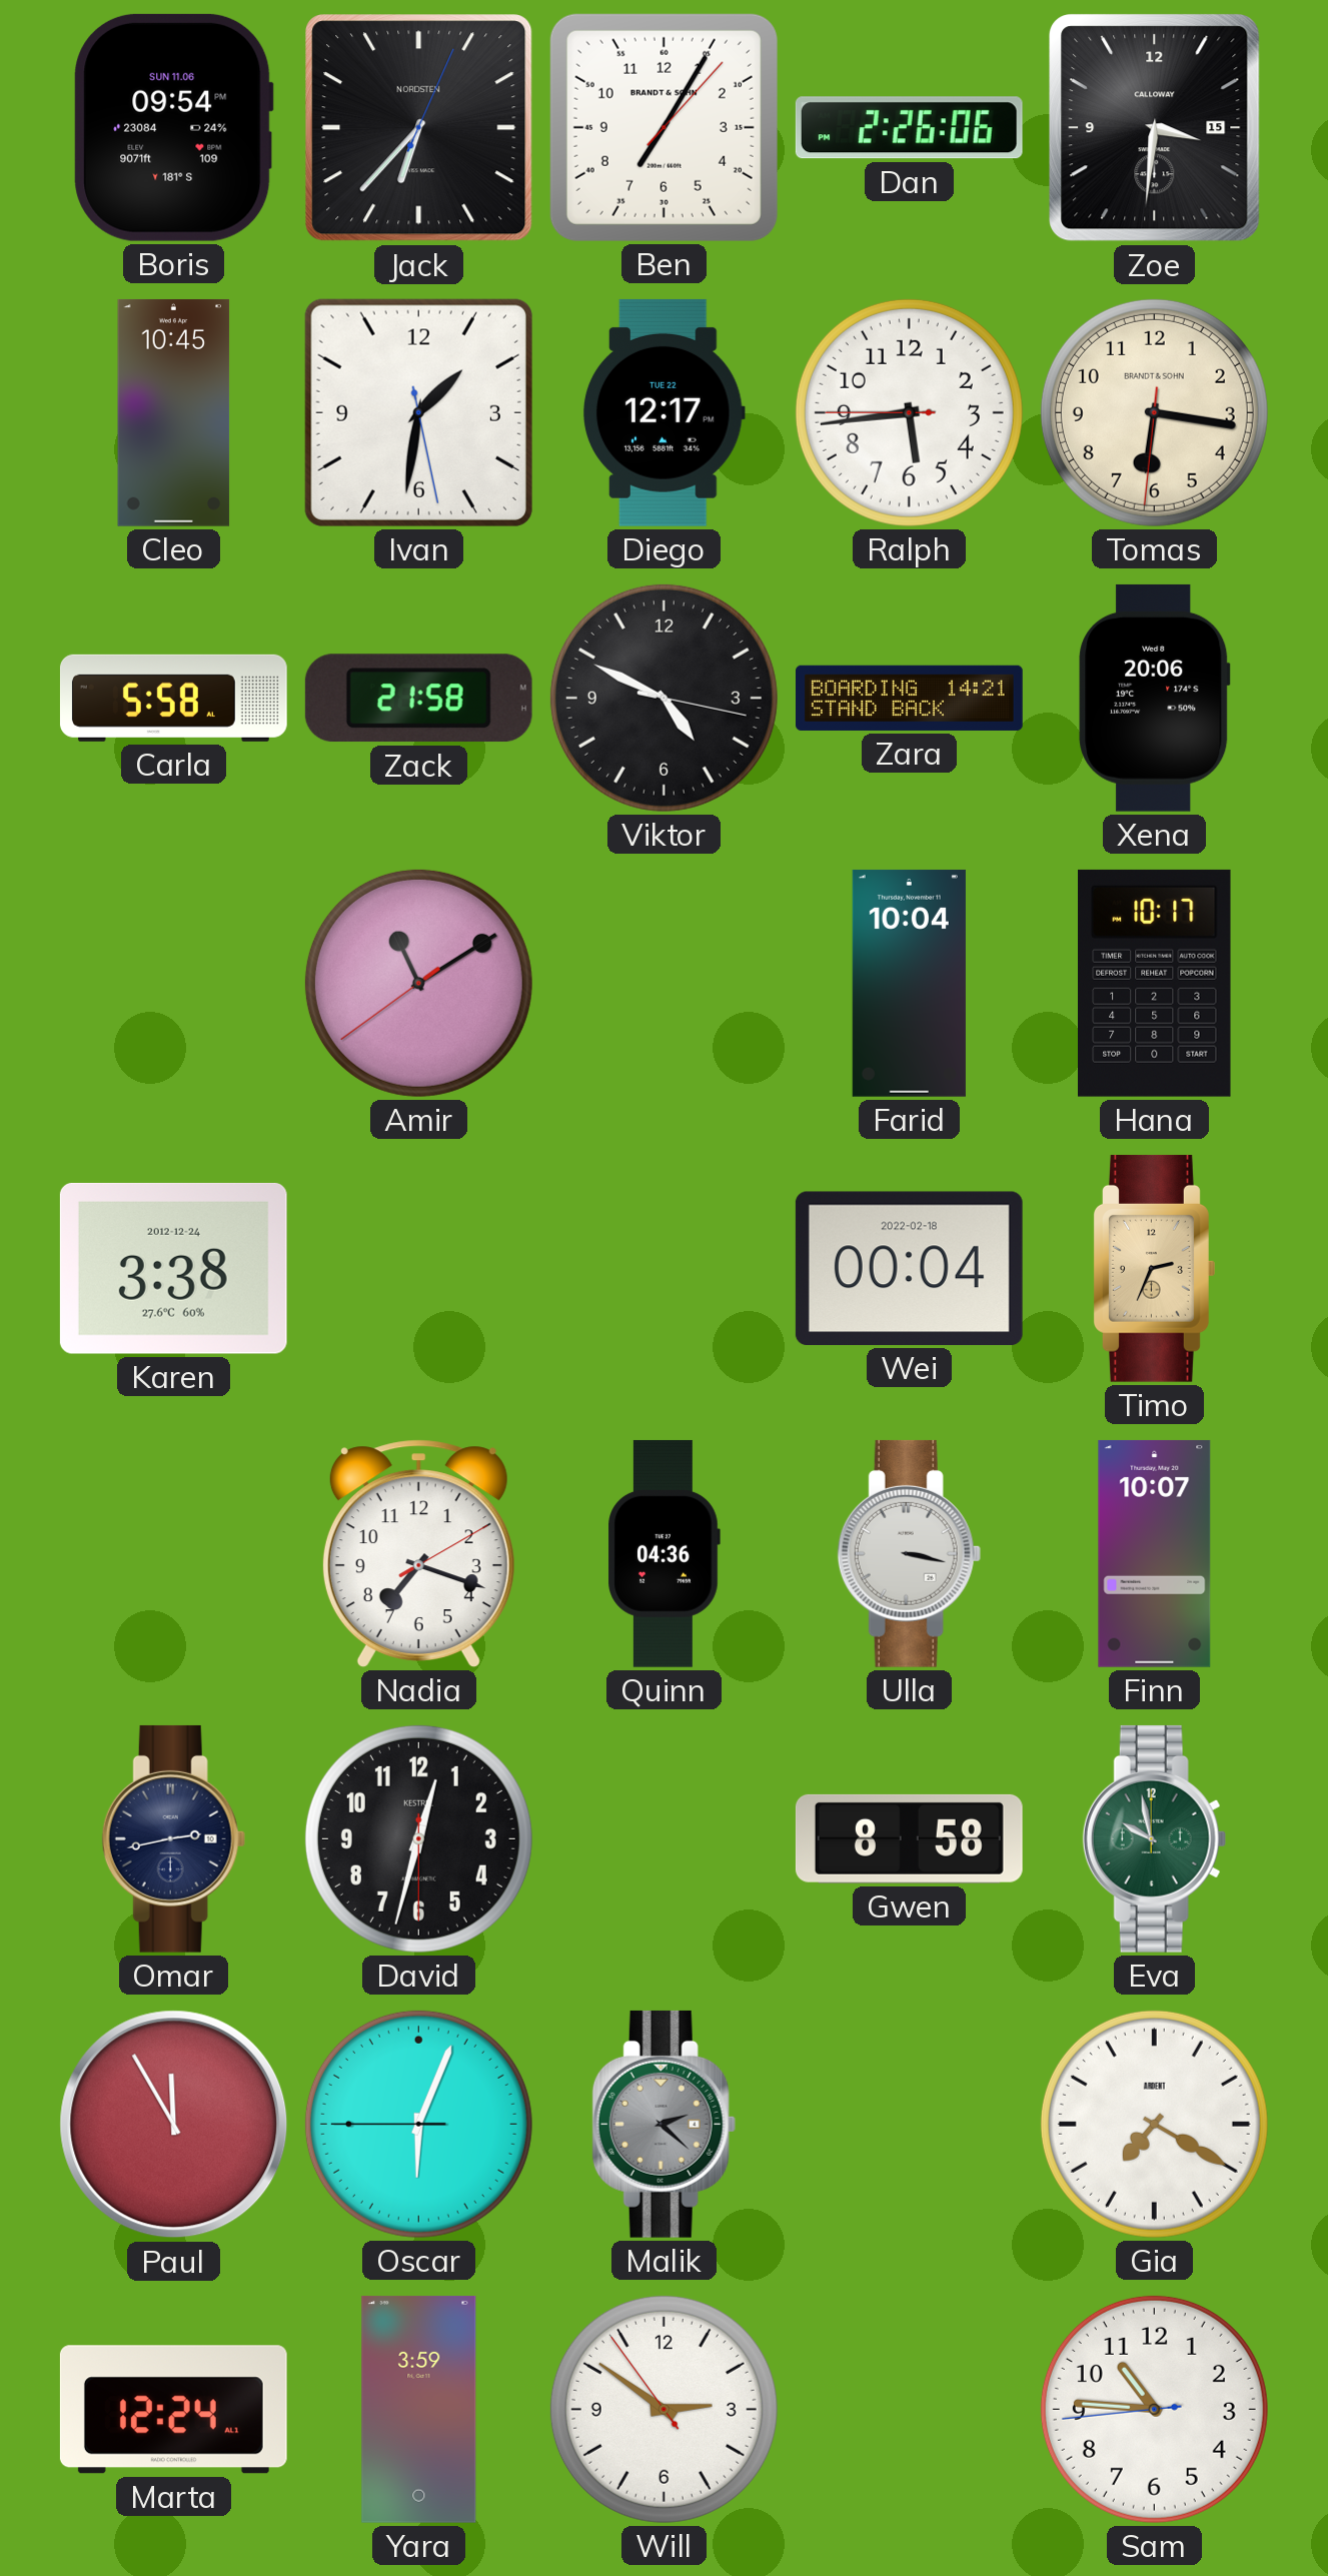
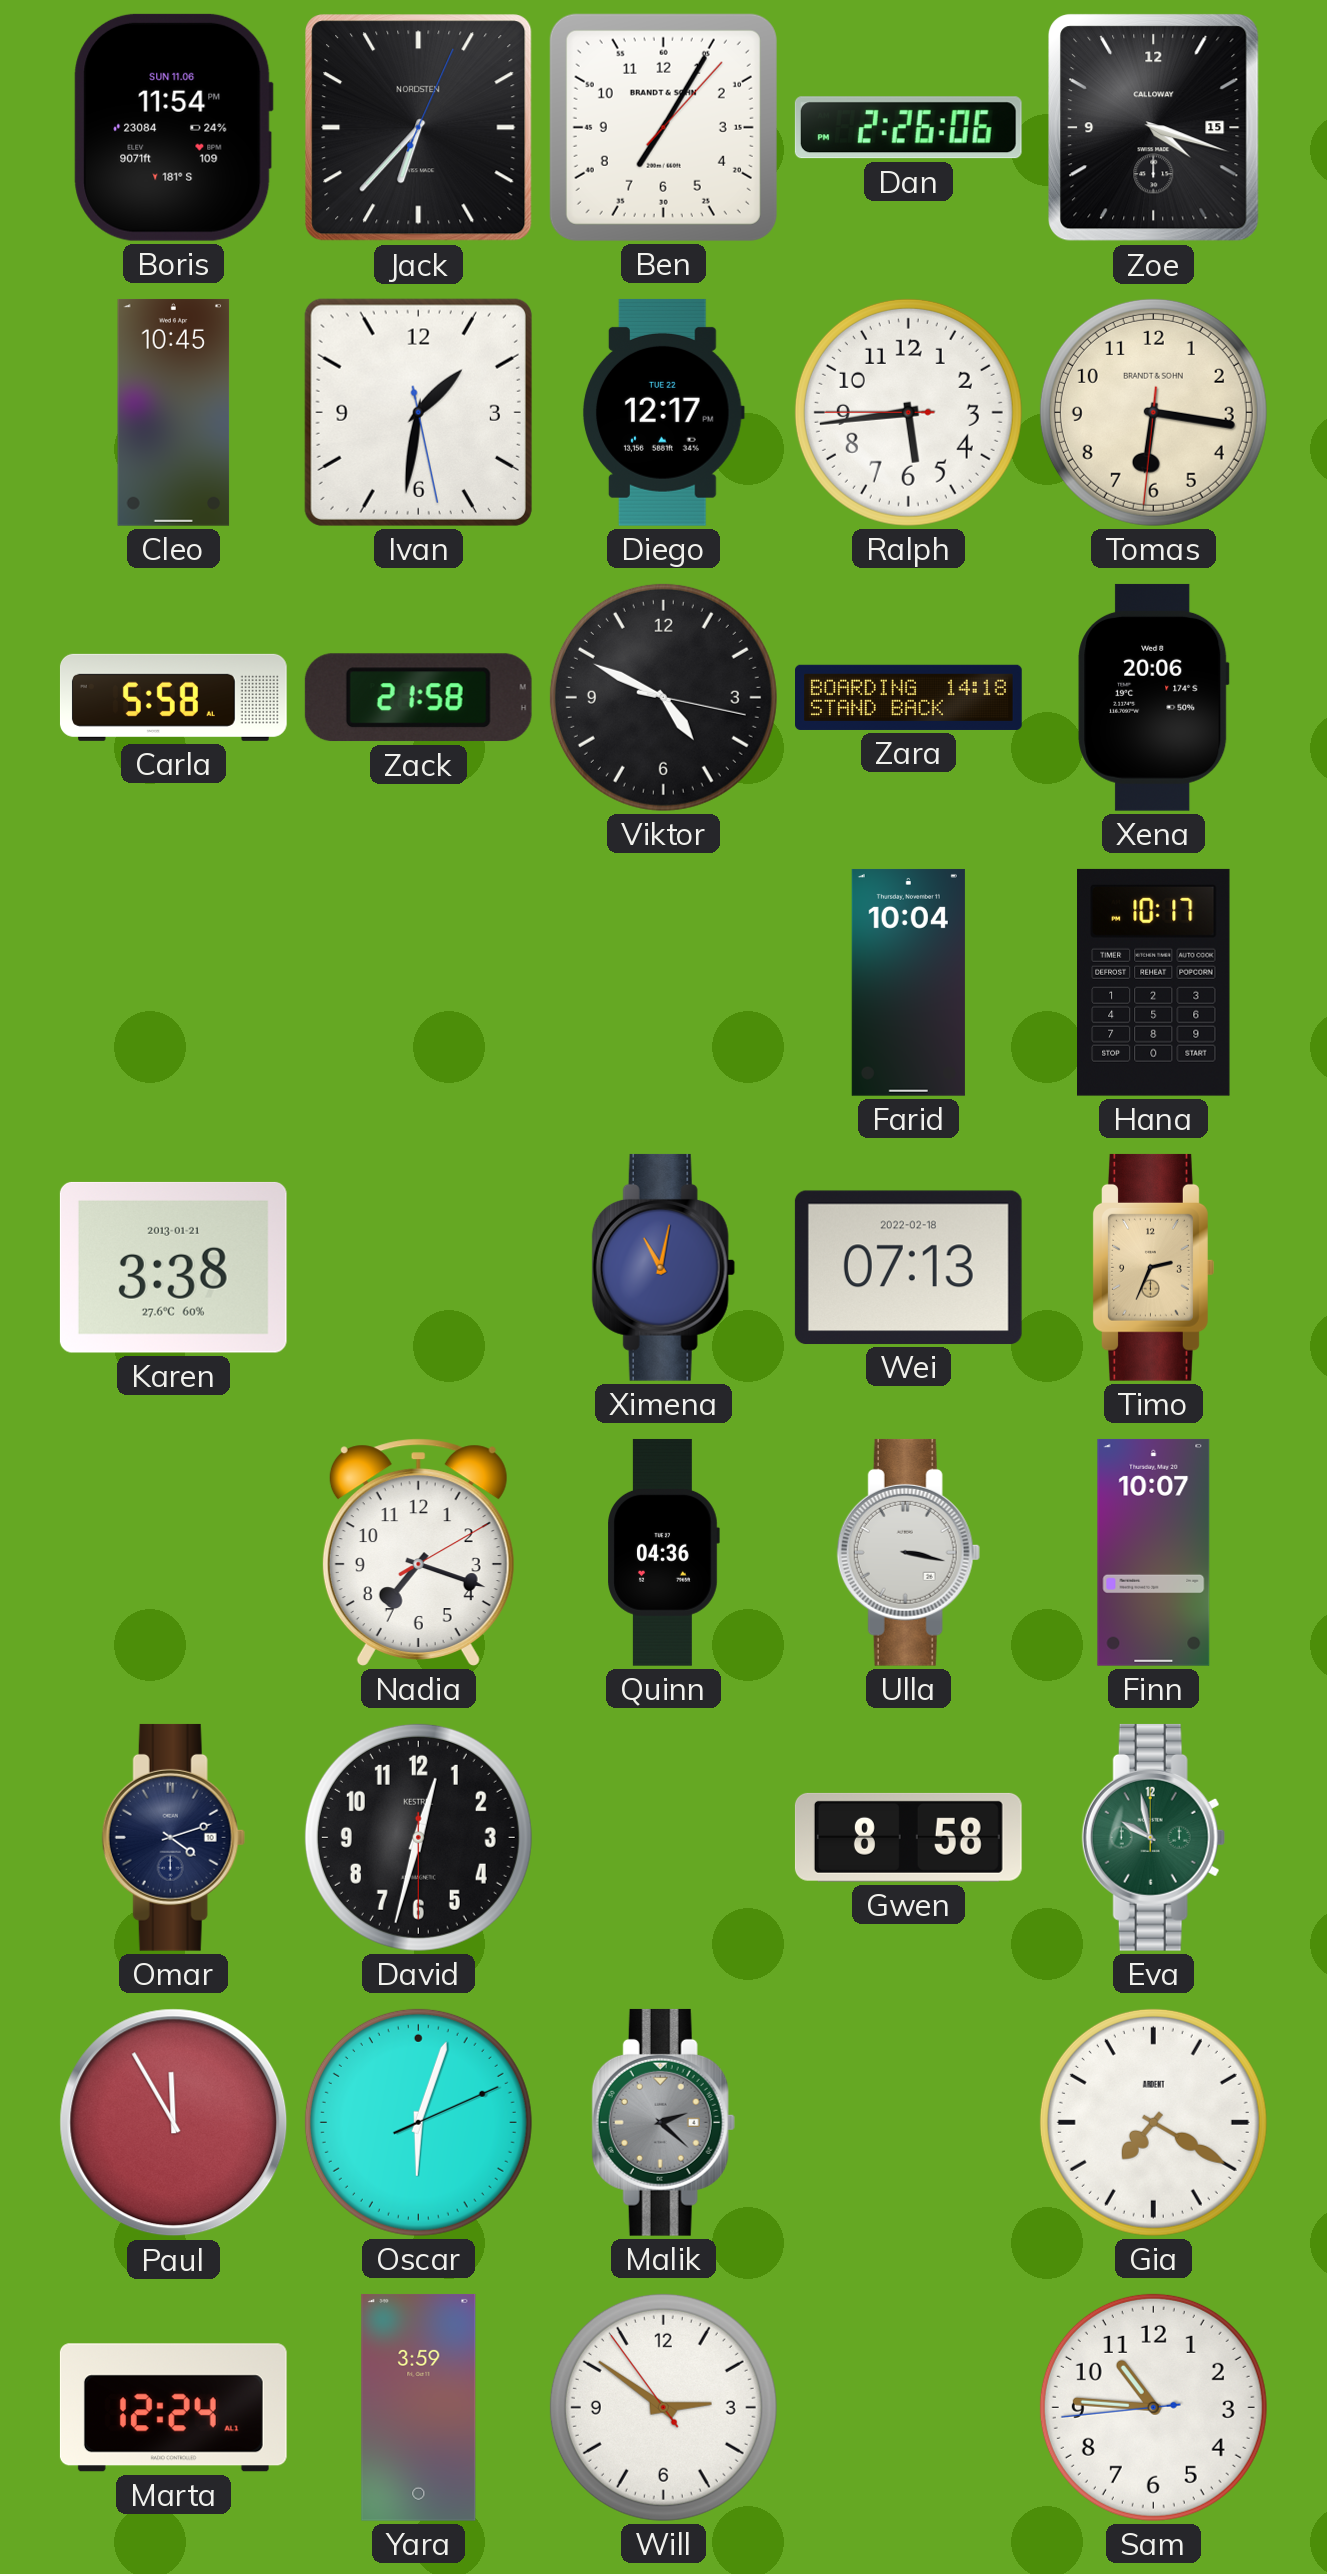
Boris: 09:54 -> 11:54 (173, 127)
Zoe: 3:31 -> 4:18 (1154, 128)
Zara: 14:21 -> 14:18 (909, 697)
Amir: 11:09 -> none (418, 983)
Karen date: 2012-12-24 -> 2013-01-21 (173, 1267)
Ximena: none -> 11:02 (663, 1267)
Wei: 00:04 -> 07:13 (908, 1267)
Omar: 2:43 -> 4:12 (173, 1837)
Oscar: 6:03:45 -> 6:03:11 (418, 2122)
